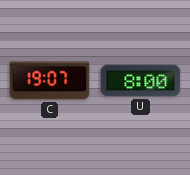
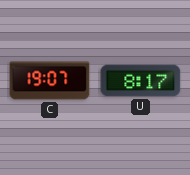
U: 8:00 -> 8:17 (141, 81)
